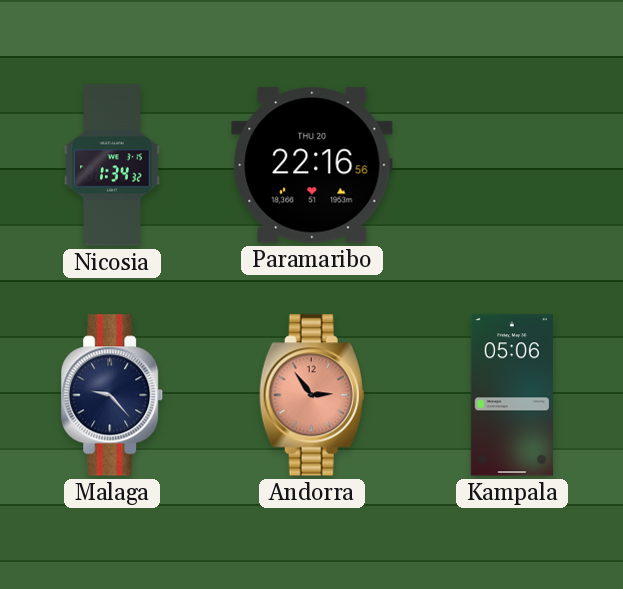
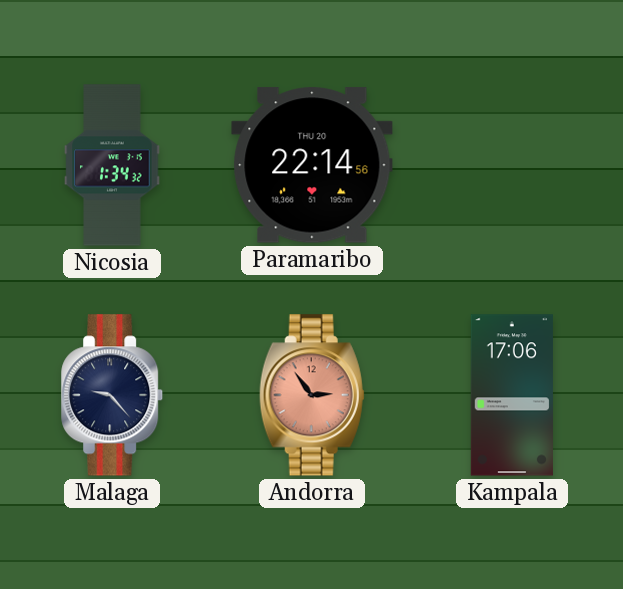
Paramaribo: 22:16 -> 22:14 (312, 165)
Kampala: 05:06 -> 17:06 (512, 395)
